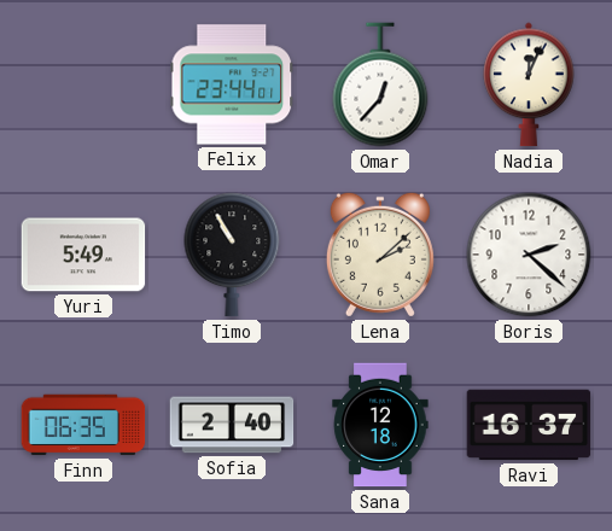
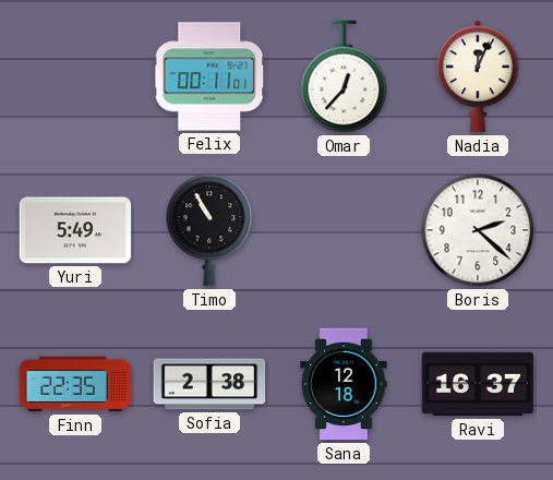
Felix: 23:44 -> 00:11 (209, 76)
Lena: 2:08 -> none (380, 255)
Finn: 06:35 -> 22:35 (75, 384)
Sofia: 2:40 -> 2:38 (209, 384)
